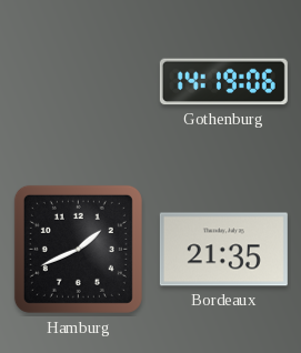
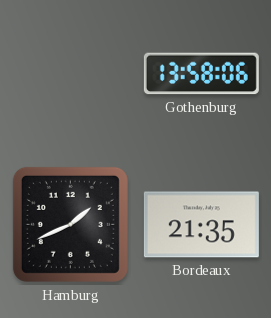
Gothenburg: 14:19 -> 13:58 (201, 74)
